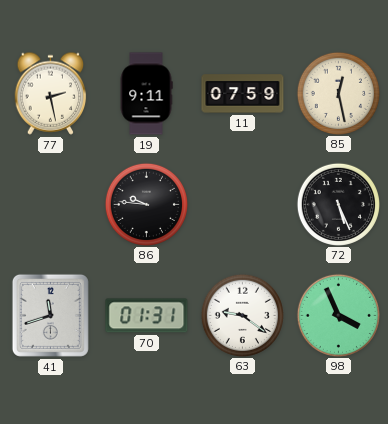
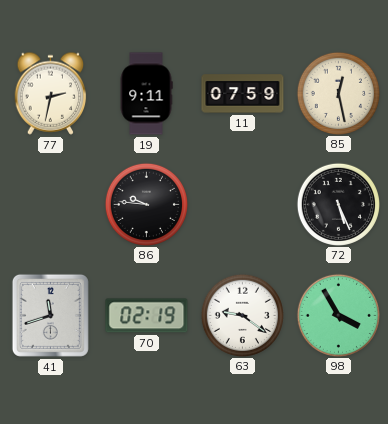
77: 2:28 -> 2:32 (51, 93)
70: 01:31 -> 02:19 (147, 316)
98: 3:56 -> 3:55 (338, 315)
